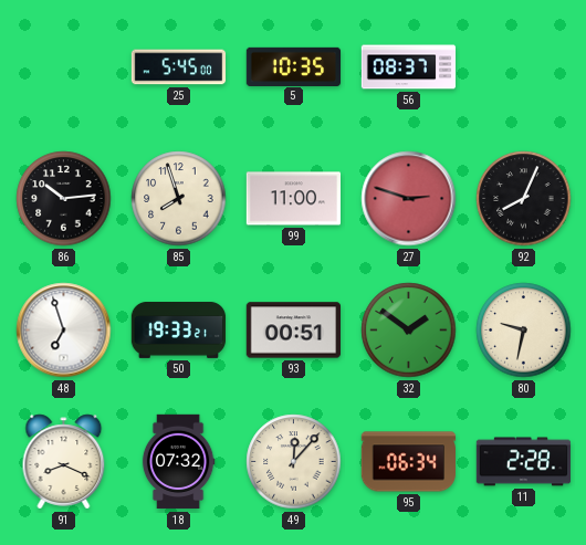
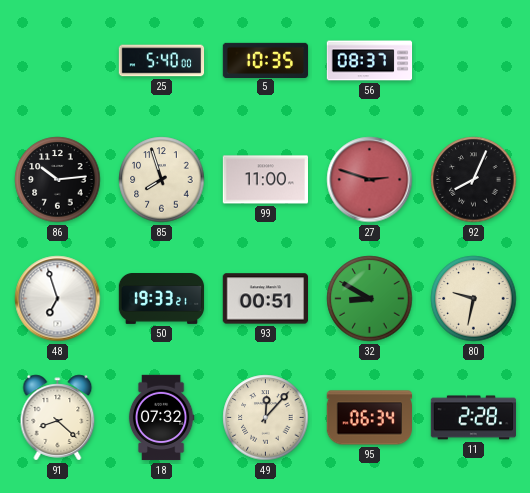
25: 5:45 -> 5:40 (162, 61)
32: 1:51 -> 8:50 (370, 299)
91: 8:19 -> 8:22 (58, 418)
